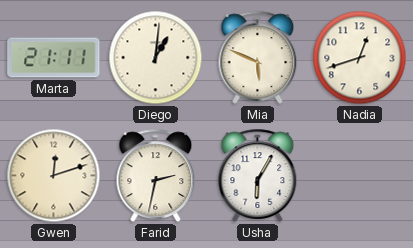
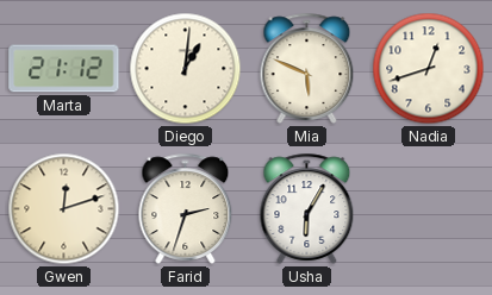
Marta: 21:11 -> 21:12 (64, 69)
Farid: 2:32 -> 2:33 (186, 208)
